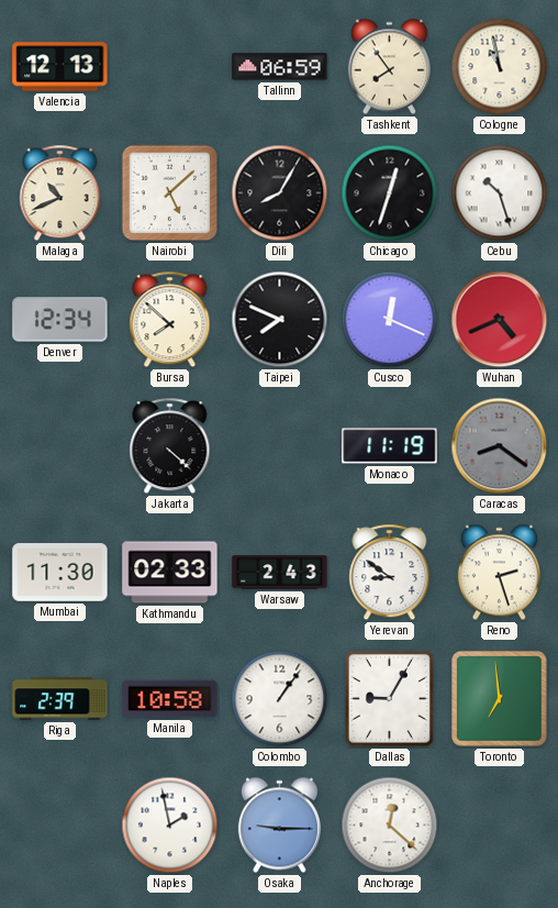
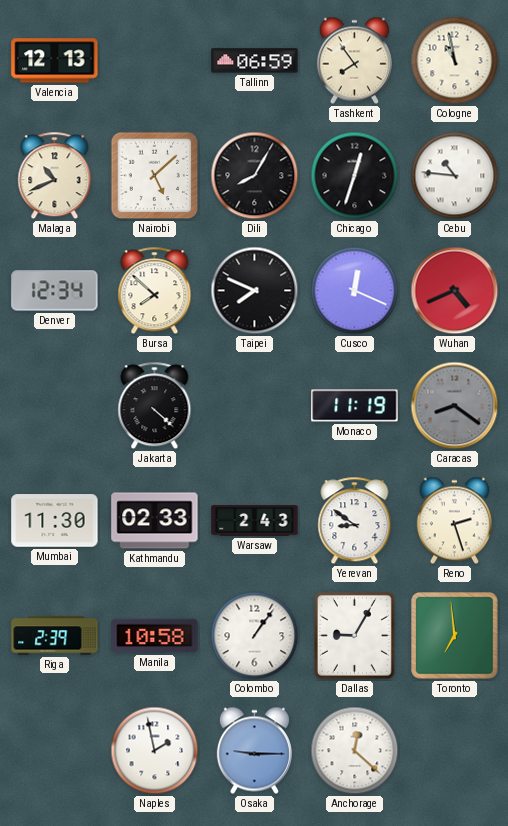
Cebu: 10:27 -> 10:46 (455, 176)
